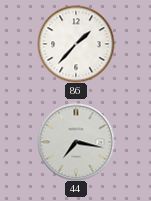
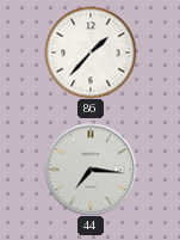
44: 7:17 -> 7:16 (91, 170)
